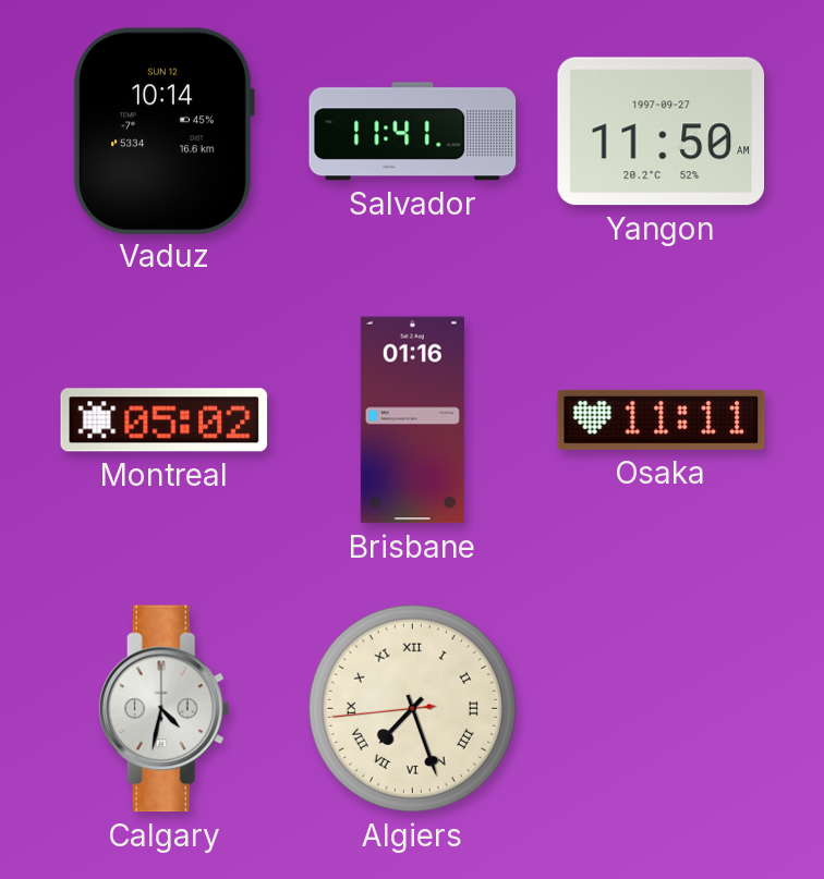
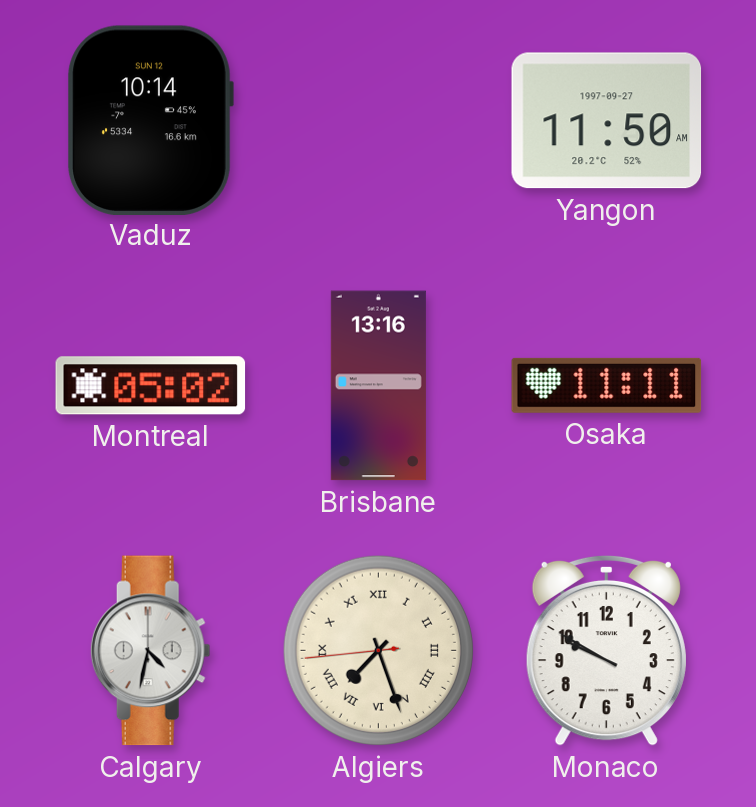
Salvador: 11:41 -> none (413, 132)
Brisbane: 01:16 -> 13:16 (378, 386)
Monaco: none -> 9:50 (606, 650)
